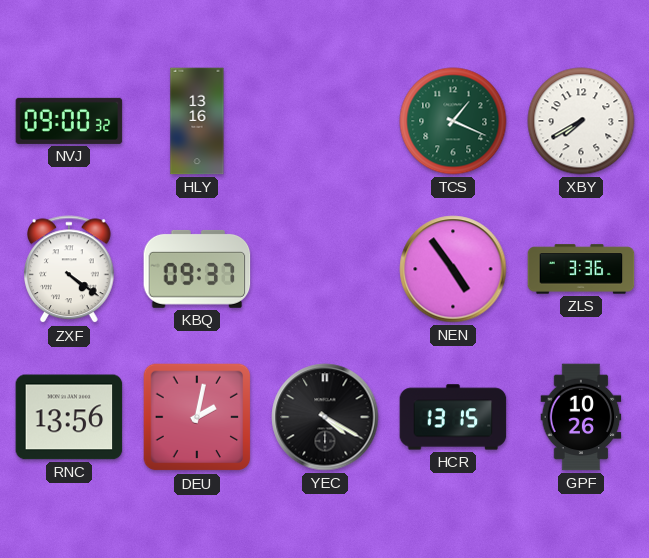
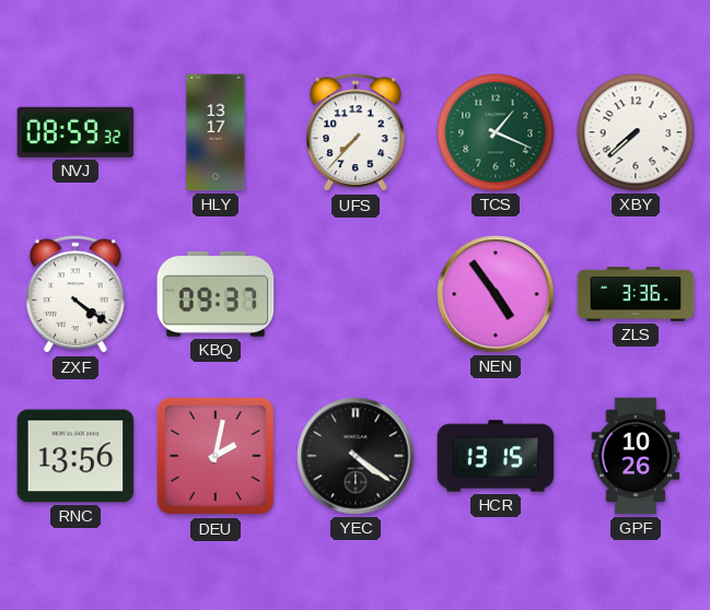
NVJ: 09:00 -> 08:59 (75, 132)
HLY: 13:16 -> 13:17 (216, 132)
UFS: none -> 7:37 (357, 133)
XBY: 7:40 -> 7:38 (636, 132)
YEC: 4:20 -> 4:21 (356, 456)
